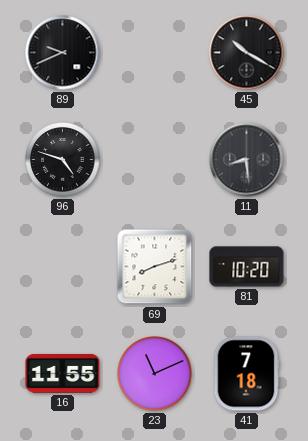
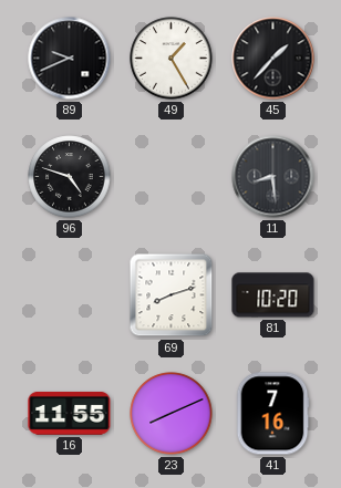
49: none -> 1:25 (172, 59)
45: 10:20 -> 1:37 (273, 59)
23: 11:11 -> 8:11 (172, 414)
41: 7:18 -> 7:16 (272, 414)
